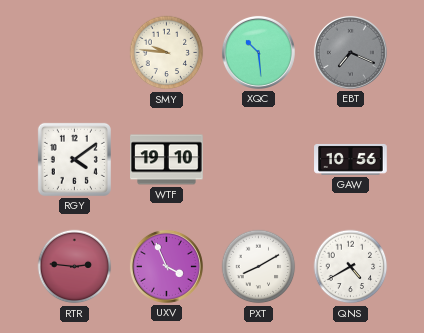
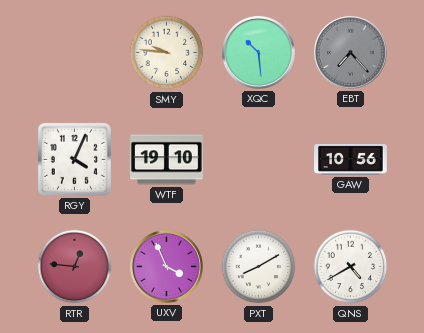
EBT: 7:19 -> 7:23 (350, 52)
RGY: 4:09 -> 4:04 (74, 159)
RTR: 2:46 -> 12:46 (75, 267)
